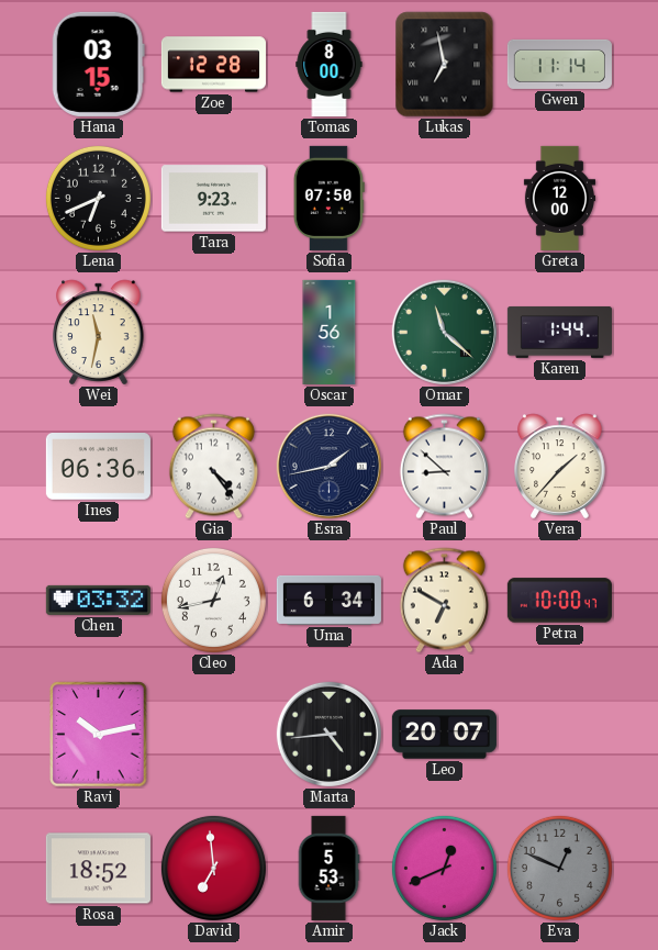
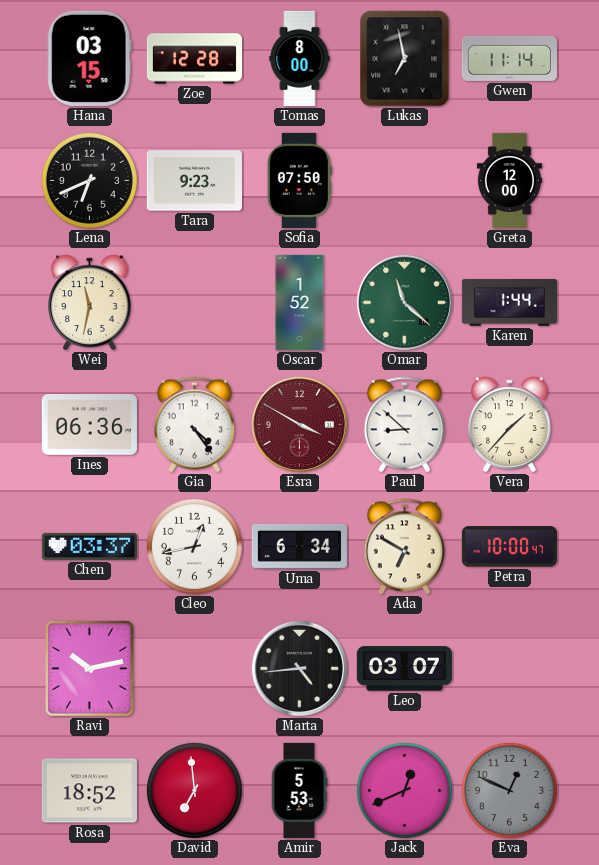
Oscar: 1:56 -> 1:52 (300, 302)
Esra: 1:43 -> 3:50 (299, 424)
Esra dial: navy -> burgundy (299, 424)
Chen: 03:32 -> 03:37 (89, 546)
Leo: 20:07 -> 03:07 (404, 669)
